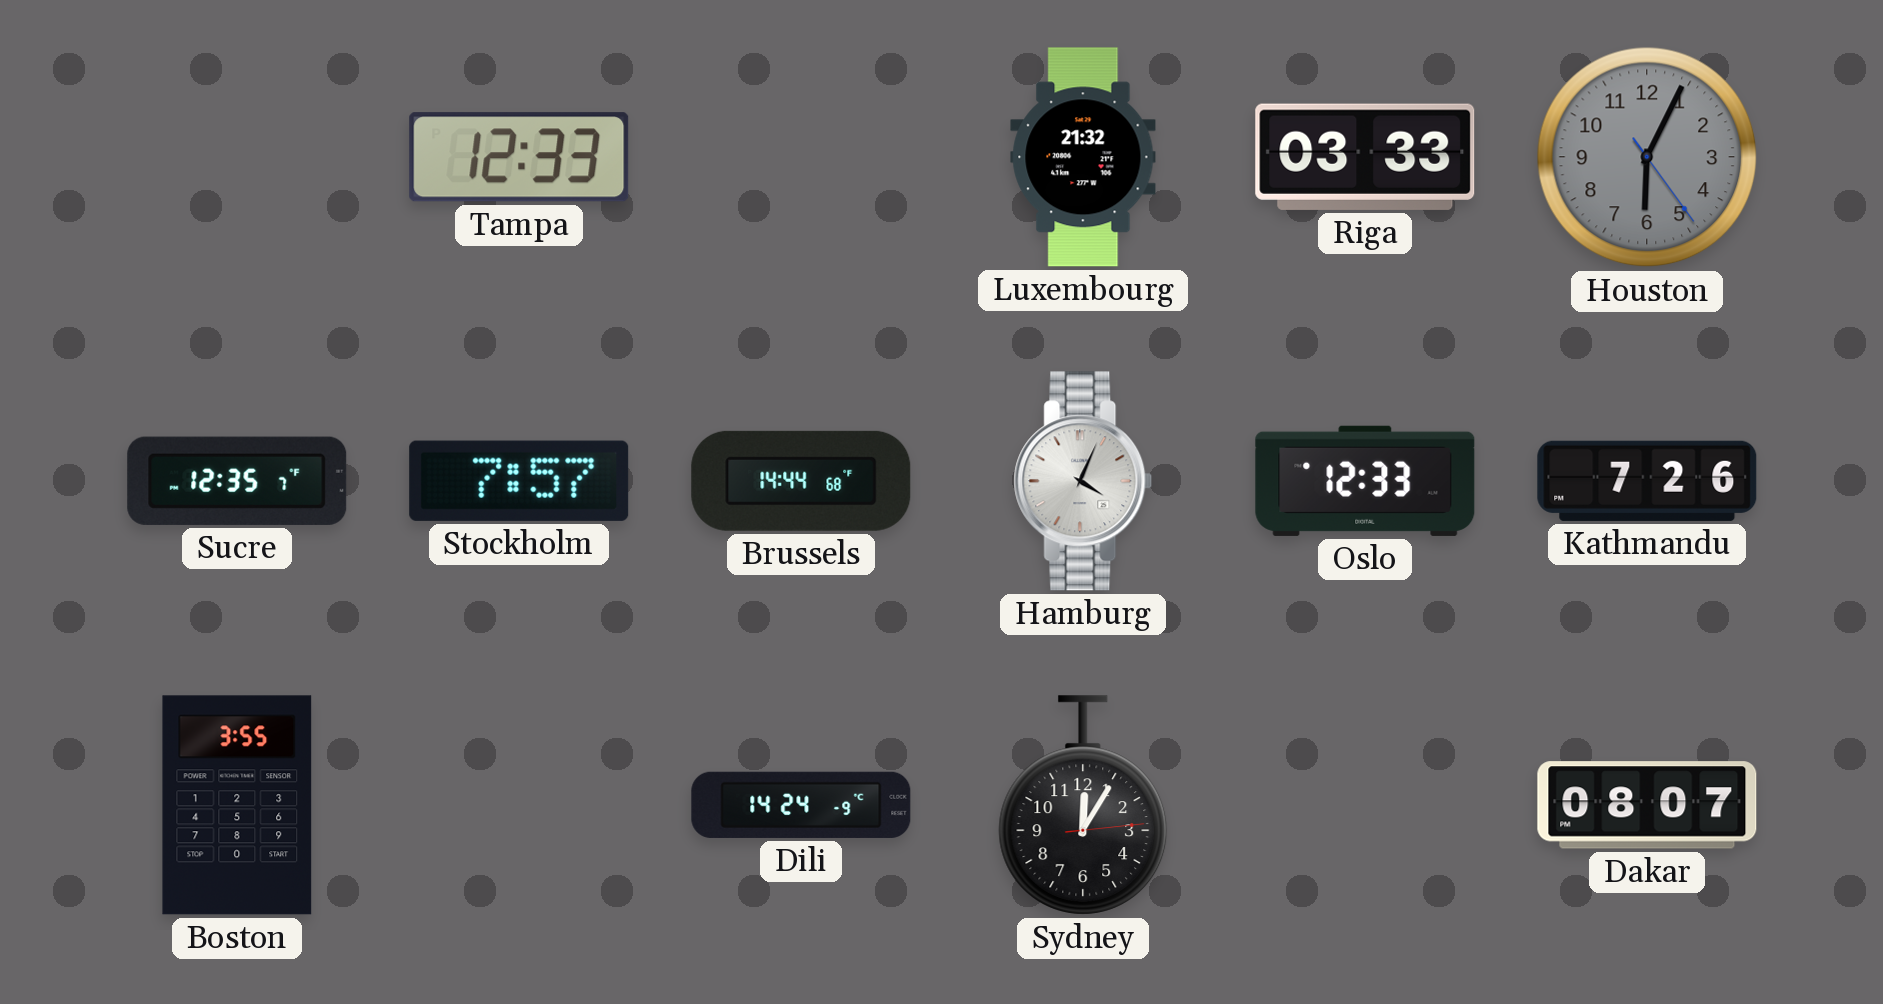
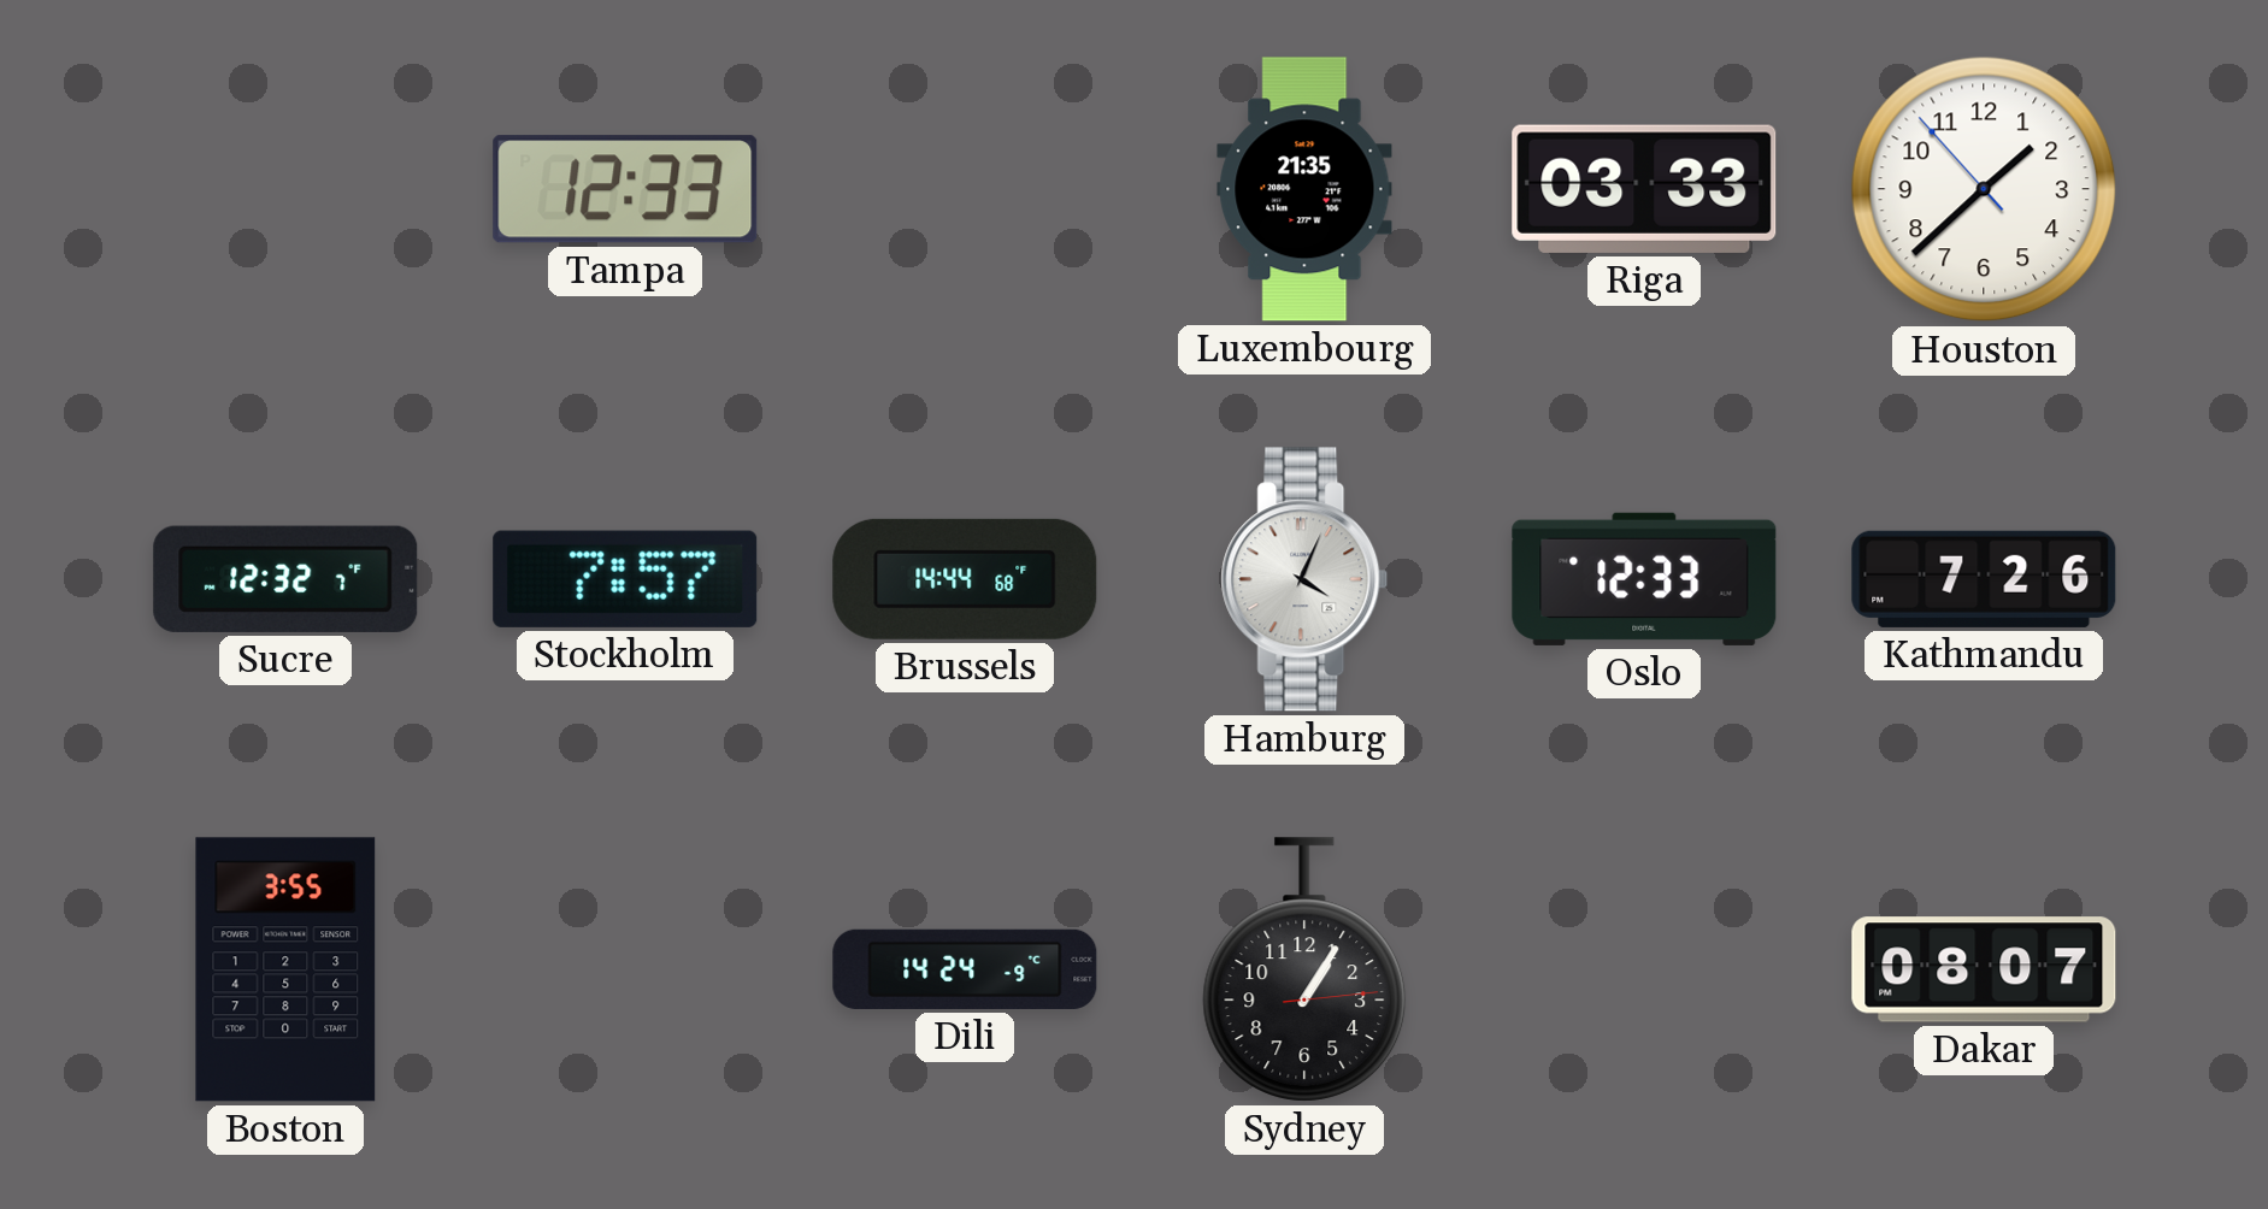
Luxembourg: 21:32 -> 21:35 (1304, 189)
Houston: 6:04 -> 1:37 (1984, 189)
Houston dial: grey -> white (1984, 189)
Sucre: 12:35 -> 12:32 (285, 579)
Sydney: 12:05 -> 1:05 (1304, 969)
